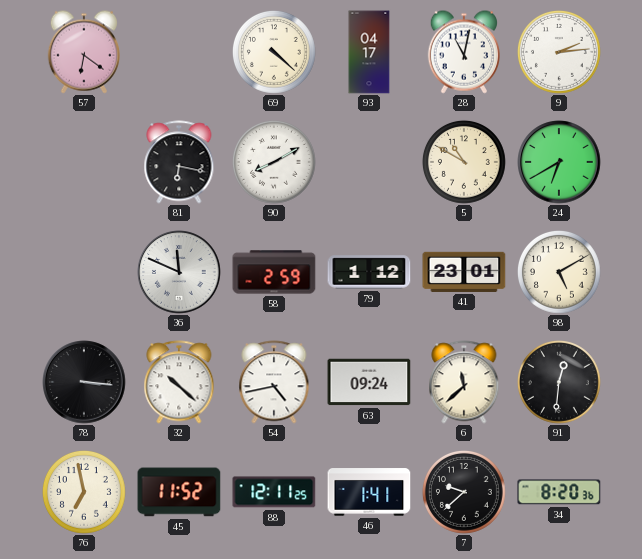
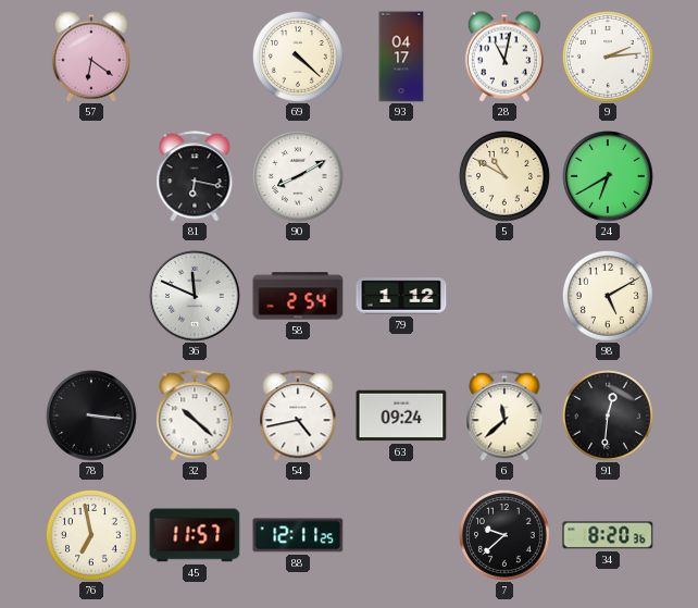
58: 2:59 -> 2:54 (298, 296)
41: 23:01 -> none (464, 272)
45: 11:52 -> 11:57 (195, 535)
46: 1:41 -> none (369, 492)
